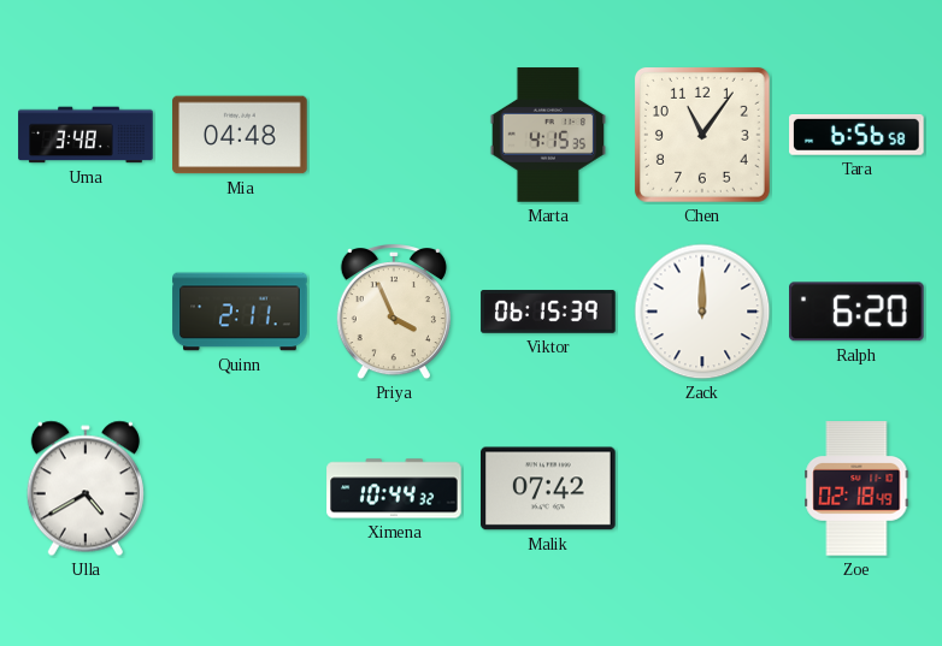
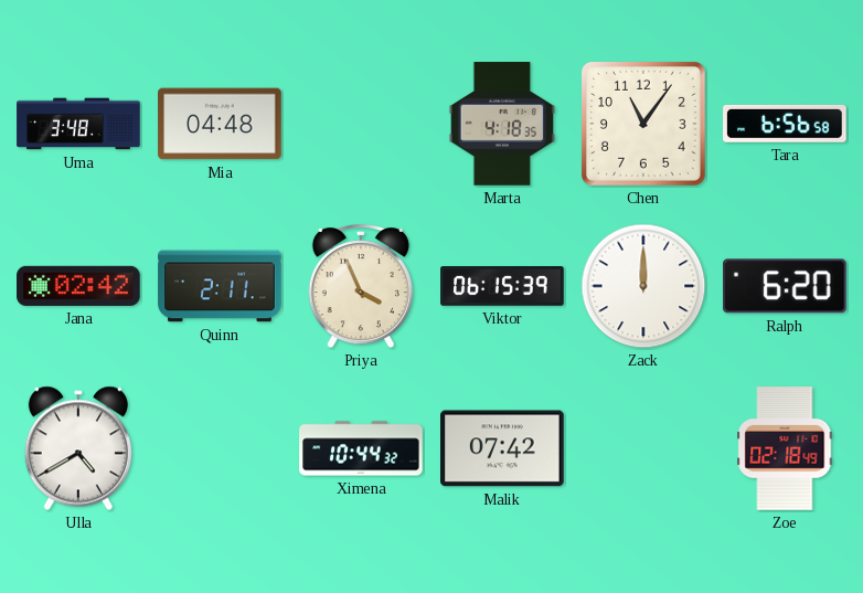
Marta: 4:15 -> 4:18 (501, 124)
Jana: none -> 02:42 (78, 286)
